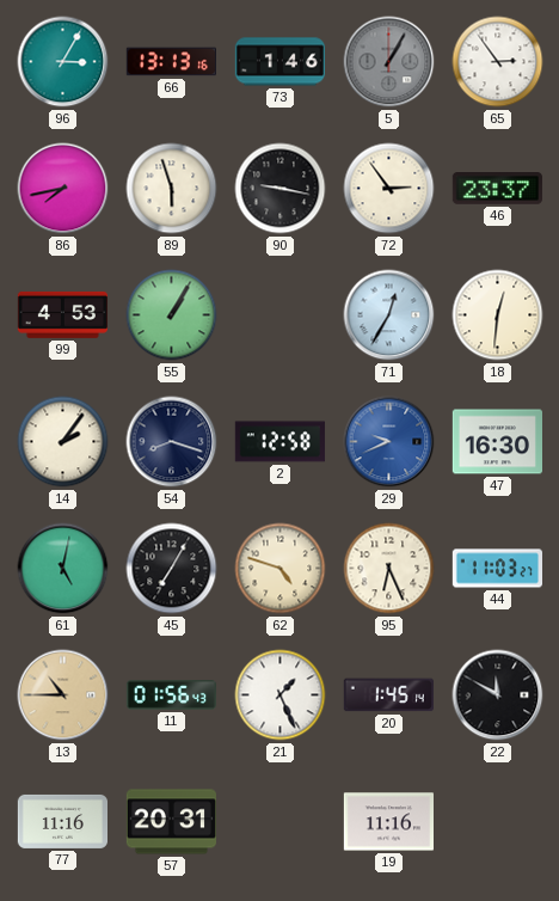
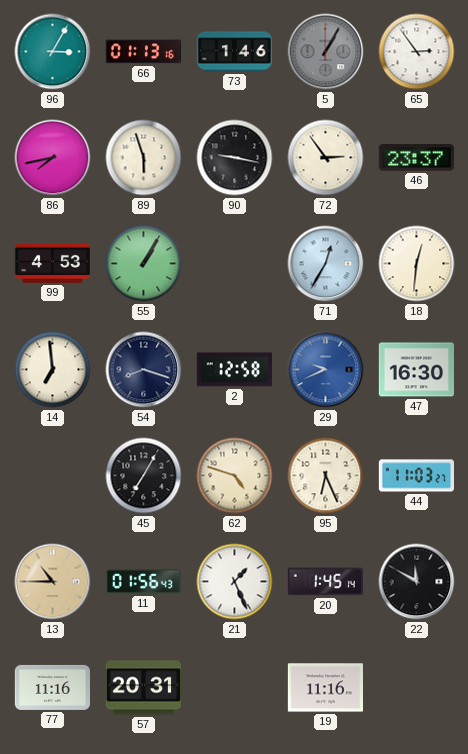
66: 13:13 -> 01:13 (143, 52)
14: 2:06 -> 6:59 (53, 370)
61: 5:02 -> none (63, 569)
